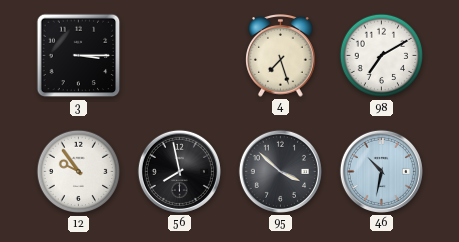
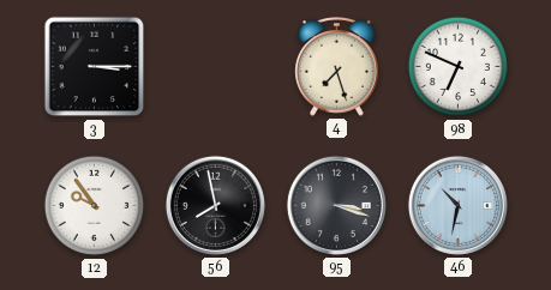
98: 7:10 -> 6:49 (459, 67)
95: 3:52 -> 3:18 (336, 205)
